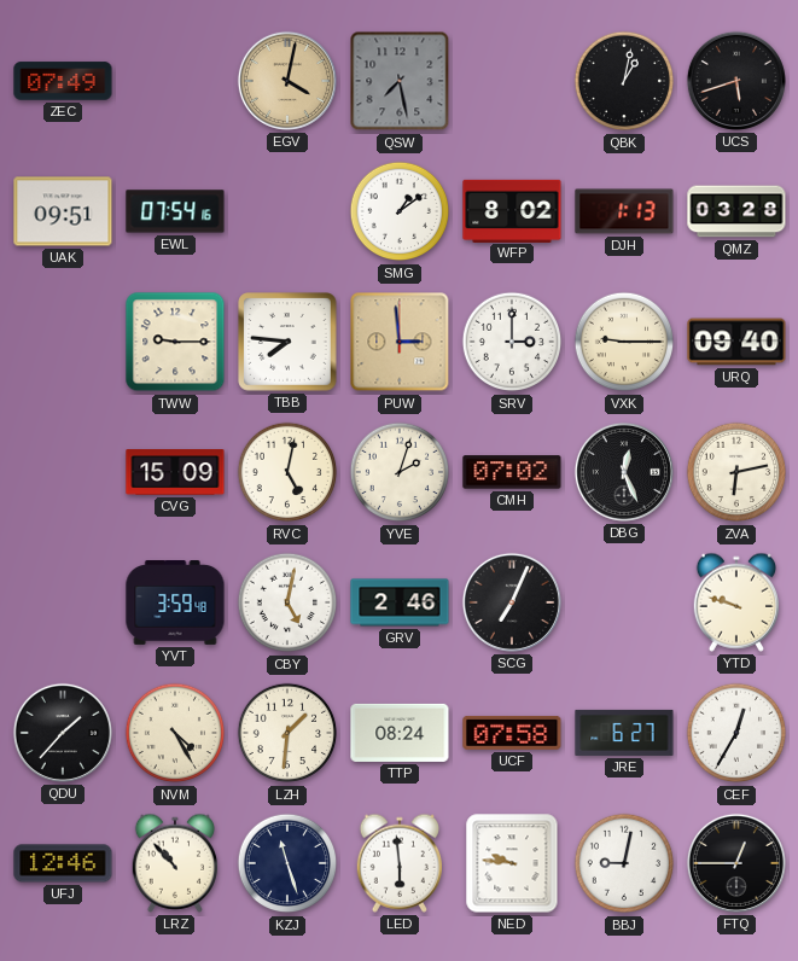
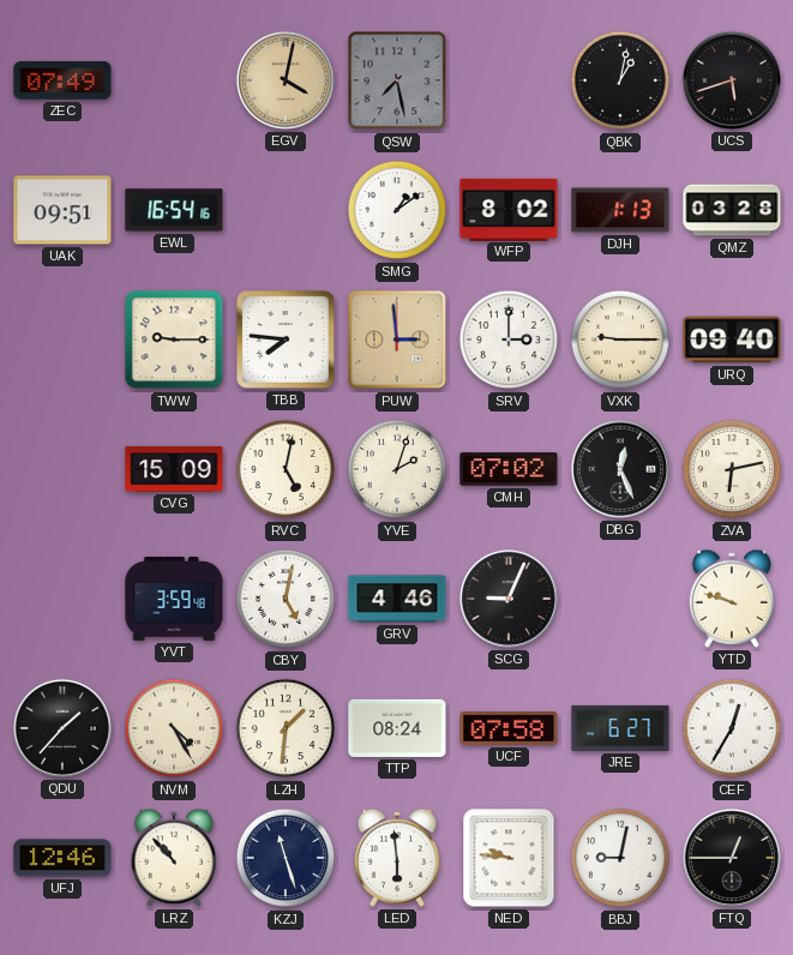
EWL: 07:54 -> 16:54 (174, 210)
GRV: 2:46 -> 4:46 (397, 599)
SCG: 7:04 -> 9:04 (509, 599)
